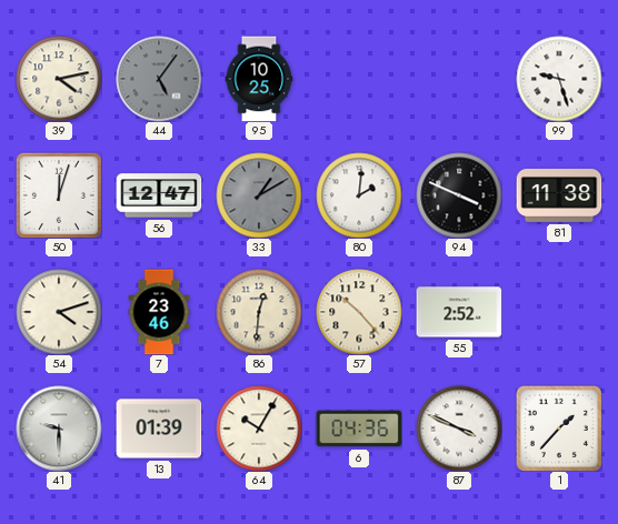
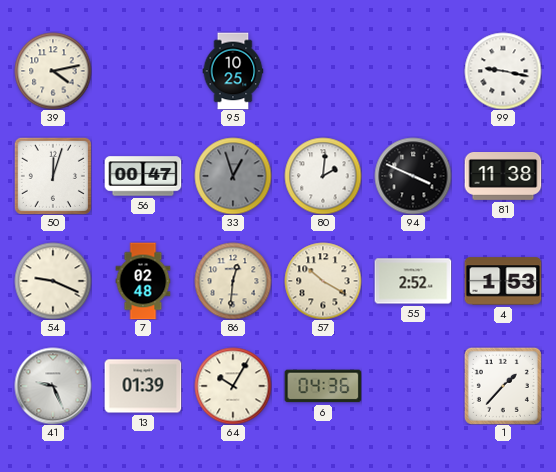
44: 5:06 -> none (159, 79)
99: 9:27 -> 9:17 (503, 71)
56: 12:47 -> 00:47 (143, 176)
33: 1:10 -> 12:57 (233, 176)
54: 4:12 -> 9:19 (53, 281)
7: 23:46 -> 02:48 (143, 281)
57: 10:23 -> 10:20 (323, 281)
4: none -> 1:53 (503, 281)
41: 9:30 -> 9:26 (53, 386)
87: 3:49 -> none (459, 429)
